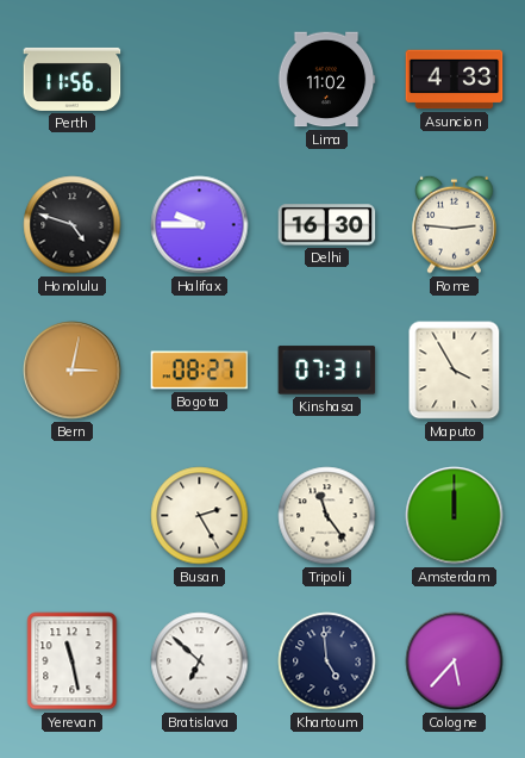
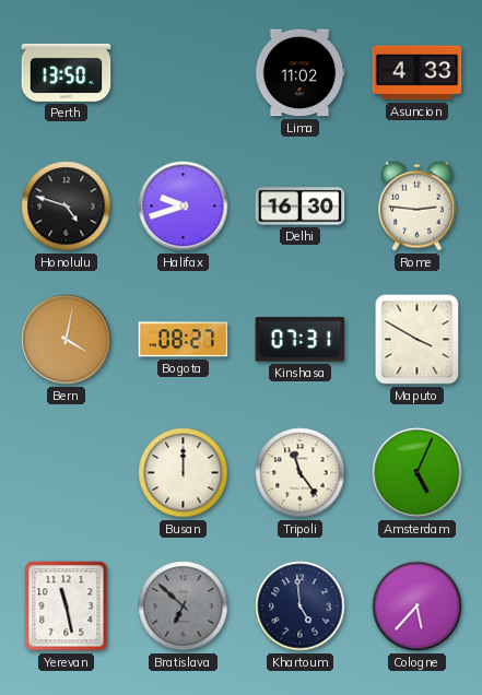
Perth: 11:56 -> 13:50 (67, 72)
Halifax: 9:45 -> 9:42 (184, 207)
Bern: 3:02 -> 4:02 (67, 340)
Maputo: 3:55 -> 3:50 (418, 340)
Busan: 2:25 -> 12:00 (184, 473)
Amsterdam: 12:00 -> 5:04 (418, 473)
Bratislava dial: white -> grey (184, 606)
